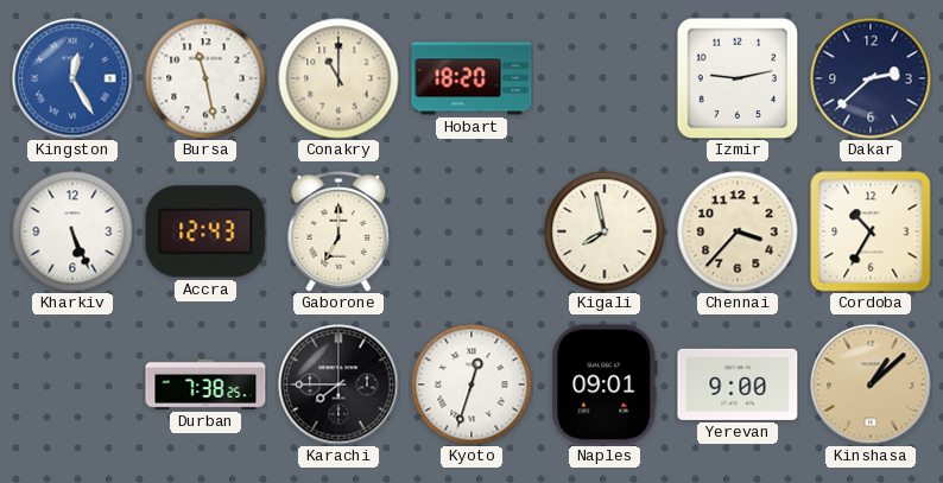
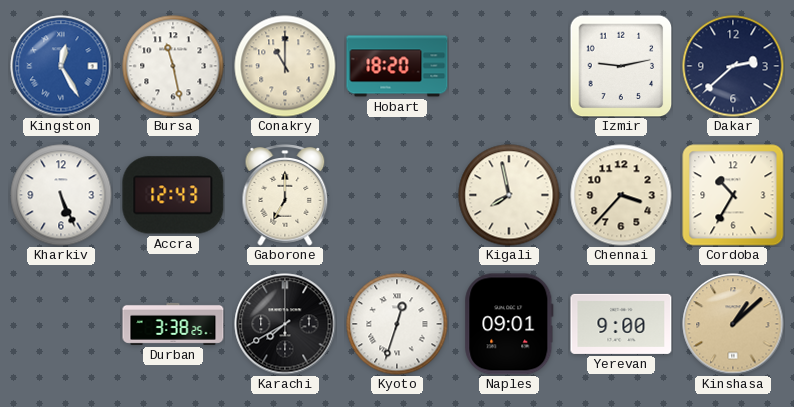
Durban: 7:38 -> 3:38 (173, 324)
Karachi: 7:45 -> 7:40 (285, 324)
